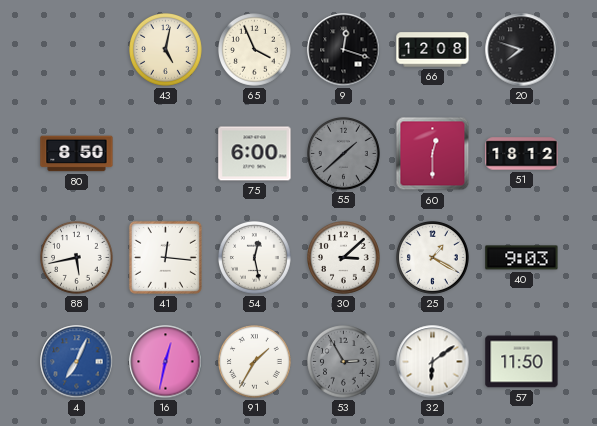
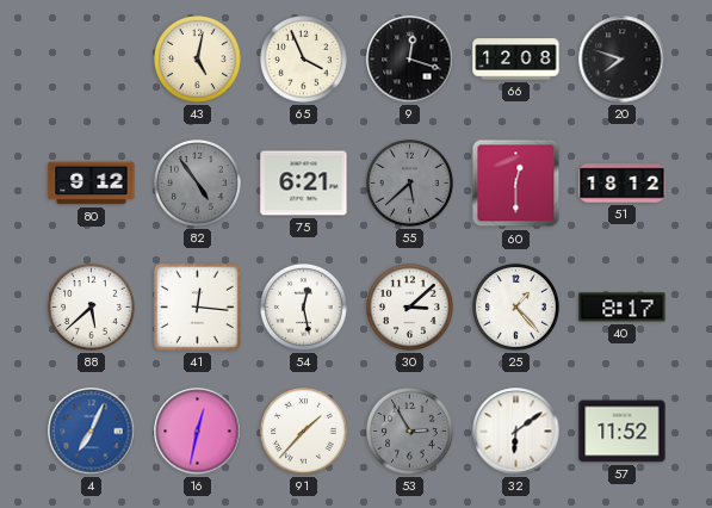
80: 8:50 -> 9:12 (92, 184)
82: none -> 4:54 (198, 184)
75: 6:00 -> 6:21 (304, 184)
55: 1:38 -> 5:38 (410, 184)
88: 5:43 -> 5:38 (92, 308)
25: 1:20 -> 1:23 (516, 308)
40: 9:03 -> 8:17 (623, 308)
91: 1:35 -> 1:37 (304, 432)
57: 11:50 -> 11:52 (623, 432)
